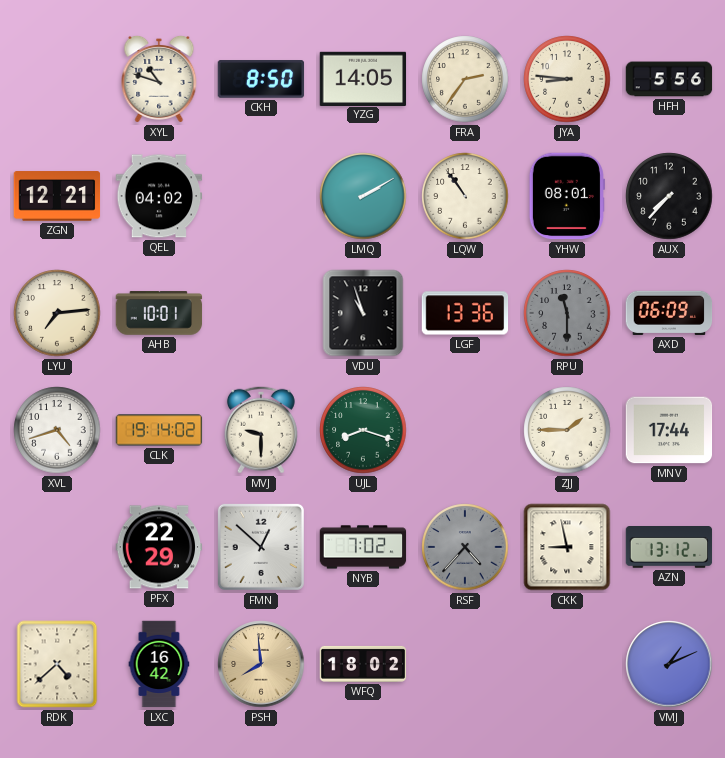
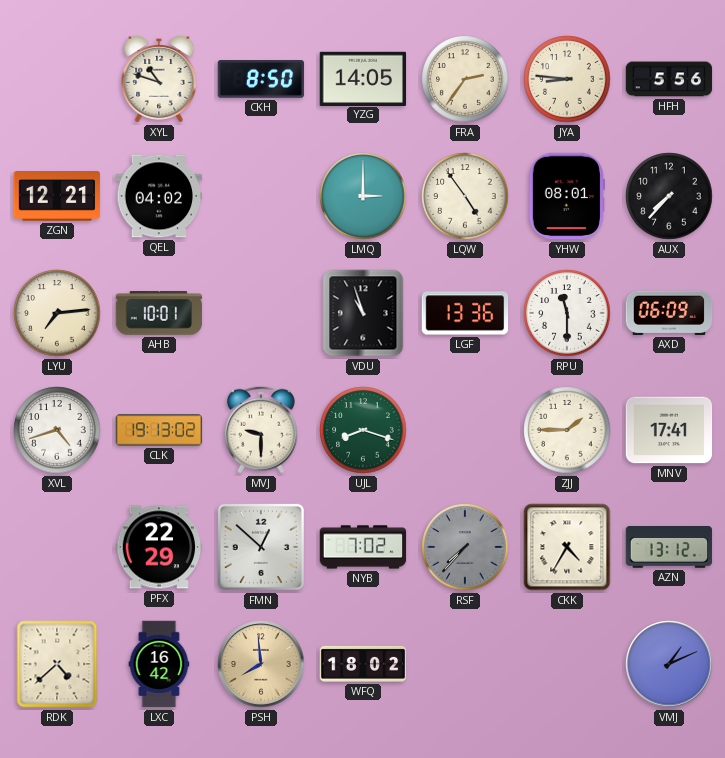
LMQ: 2:10 -> 3:00 (363, 196)
LQW: 10:54 -> 4:54 (465, 196)
RPU dial: grey -> white (567, 313)
CLK: 19:14 -> 19:13 (159, 430)
MNV: 17:44 -> 17:41 (669, 430)
RSF: 4:37 -> 7:37 (465, 547)
CKK: 8:58 -> 4:35 (567, 547)
